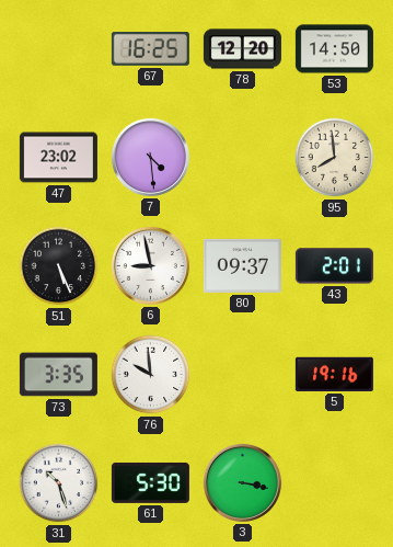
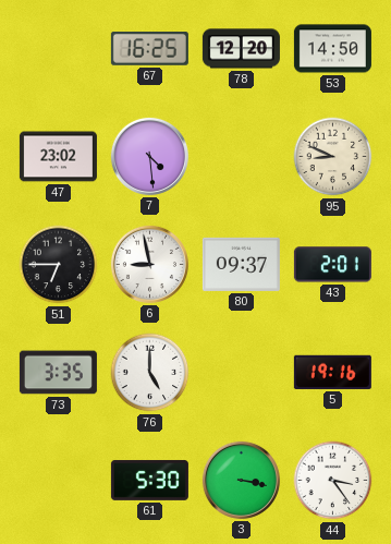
95: 7:59 -> 8:49 (333, 157)
51: 5:26 -> 6:45 (59, 265)
76: 9:59 -> 5:00 (150, 373)
31: 10:27 -> none (59, 483)
44: none -> 3:24 (333, 481)
